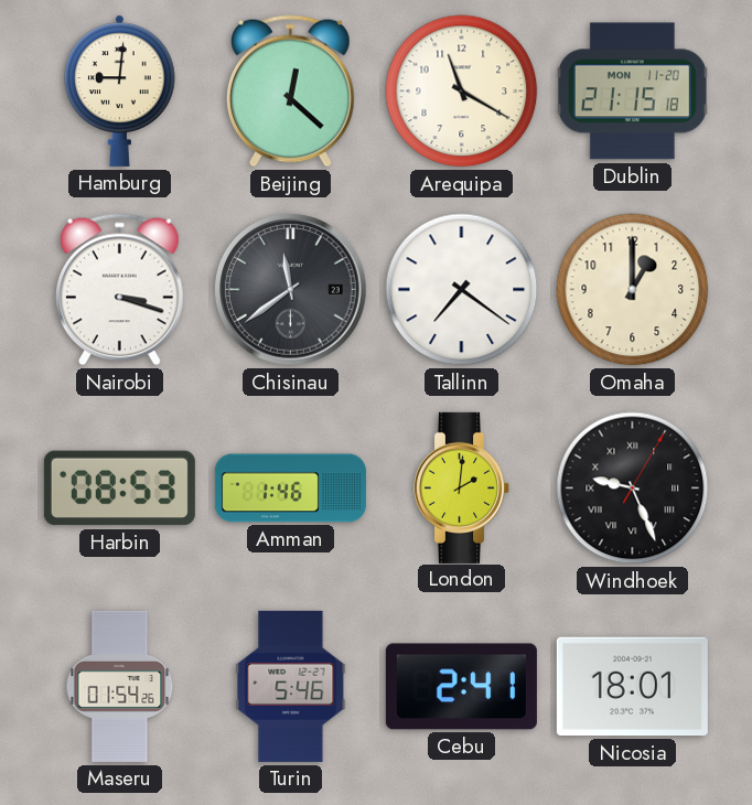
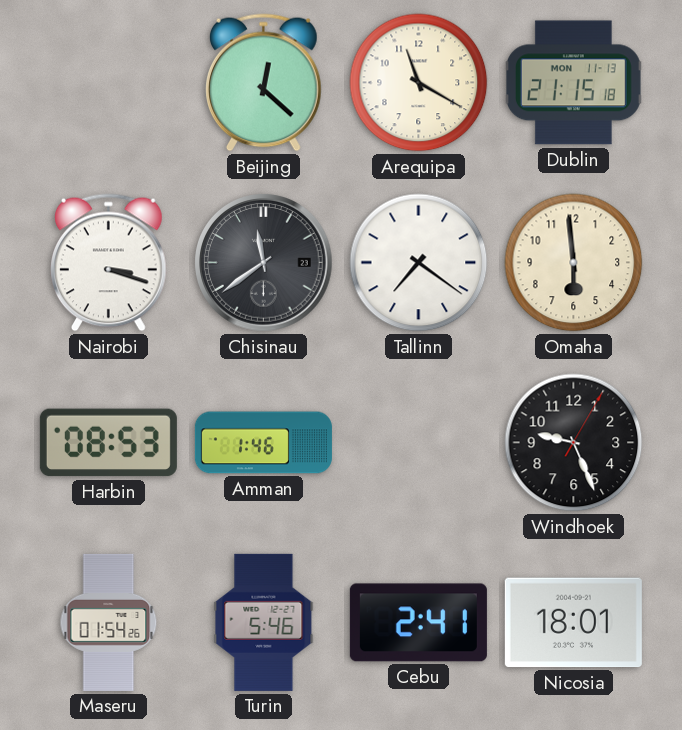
Hamburg: 9:01 -> none (120, 90)
Dublin date: MON 11-20 -> MON 11-13 (573, 83)
Omaha: 1:00 -> 5:59 (574, 263)
London: 2:01 -> none (462, 487)
Windhoek numerals: Roman -> Arabic (574, 443)
